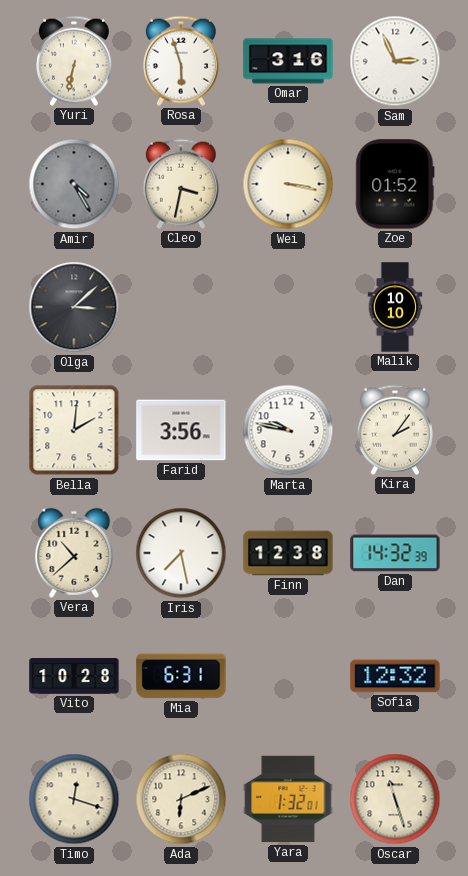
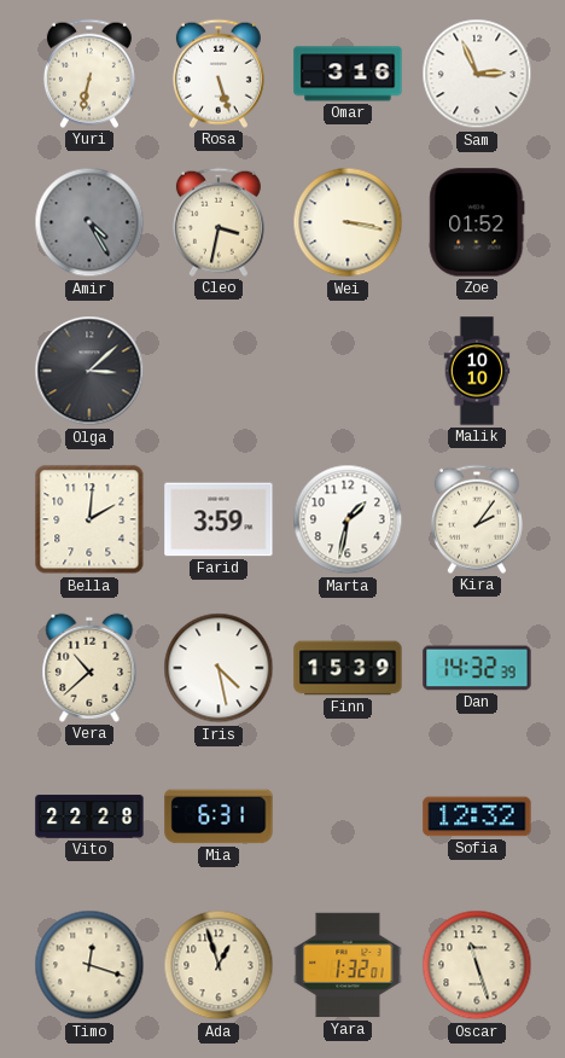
Rosa: 5:57 -> 5:27 (219, 74)
Farid: 3:56 -> 3:59 (219, 519)
Marta: 9:47 -> 1:32 (348, 519)
Iris: 7:28 -> 4:28 (219, 668)
Finn: 12:38 -> 15:39 (348, 668)
Vito: 10:28 -> 22:28 (89, 816)
Ada: 6:11 -> 12:57 (219, 965)
